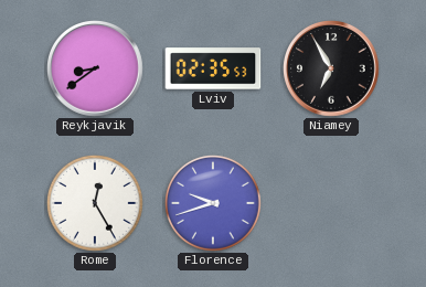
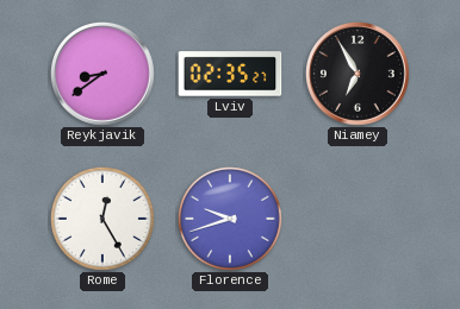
Lviv: 02:35:53 -> 02:35:27 (230, 74)
